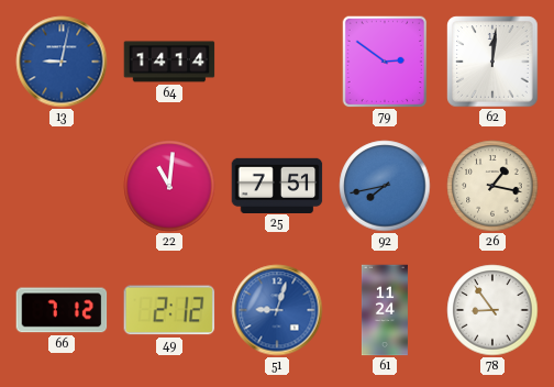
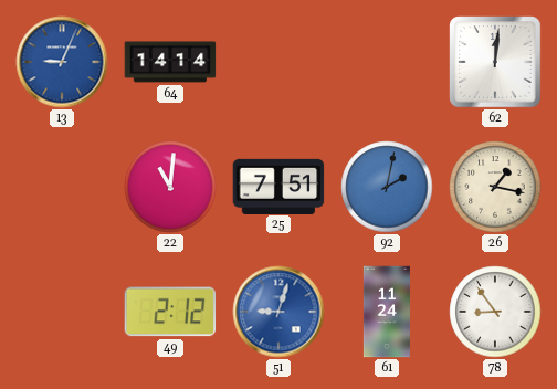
13: 9:02 -> 9:04 (62, 62)
79: 2:51 -> none (385, 62)
92: 7:43 -> 2:02 (387, 187)
66: 7:12 -> none (62, 310)
